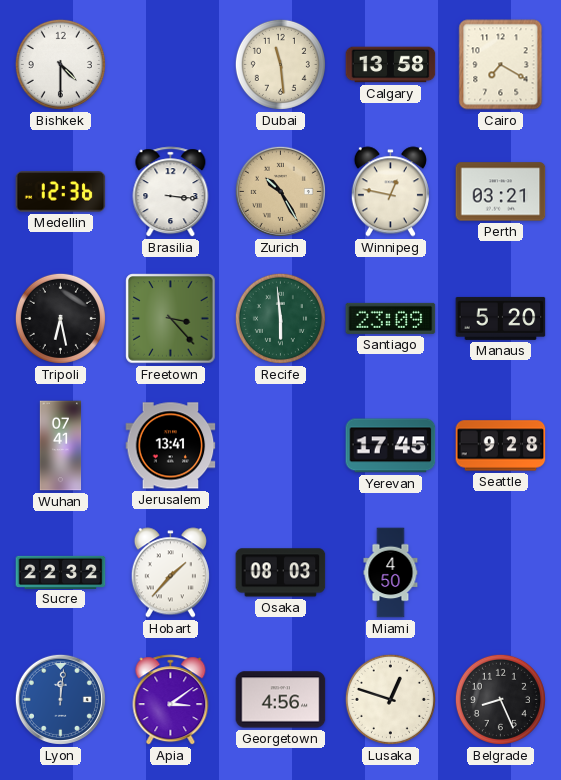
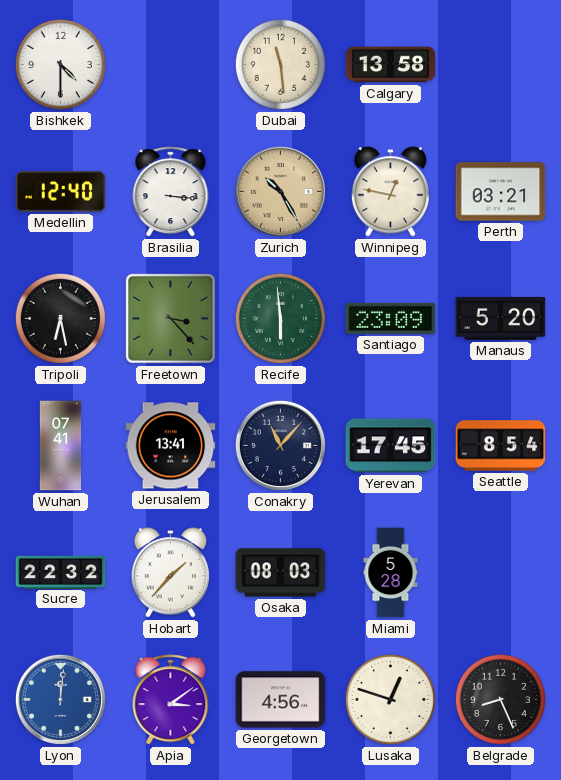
Cairo: 7:20 -> none (501, 65)
Medellin: 12:36 -> 12:40 (61, 192)
Conakry: none -> 11:07 (280, 445)
Seattle: 9:28 -> 8:54 (501, 446)
Miami: 4:50 -> 5:28 (391, 573)
